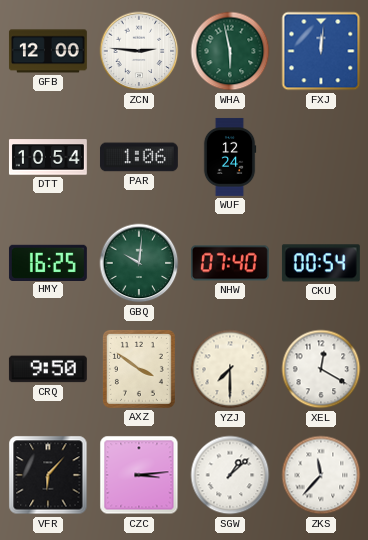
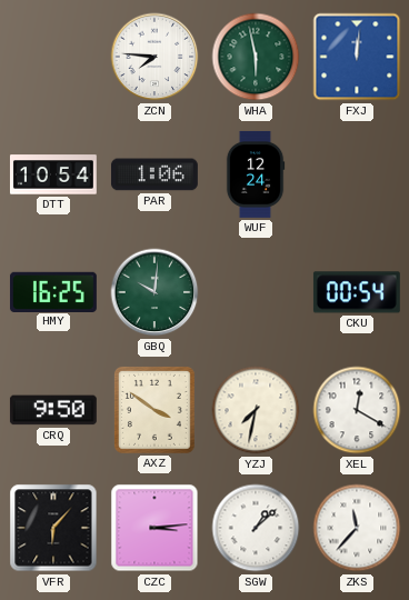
GFB: 12:00 -> none (48, 51)
ZCN: 2:46 -> 7:46 (154, 57)
NHW: 07:40 -> none (230, 263)
YZJ: 7:30 -> 7:32 (256, 410)
